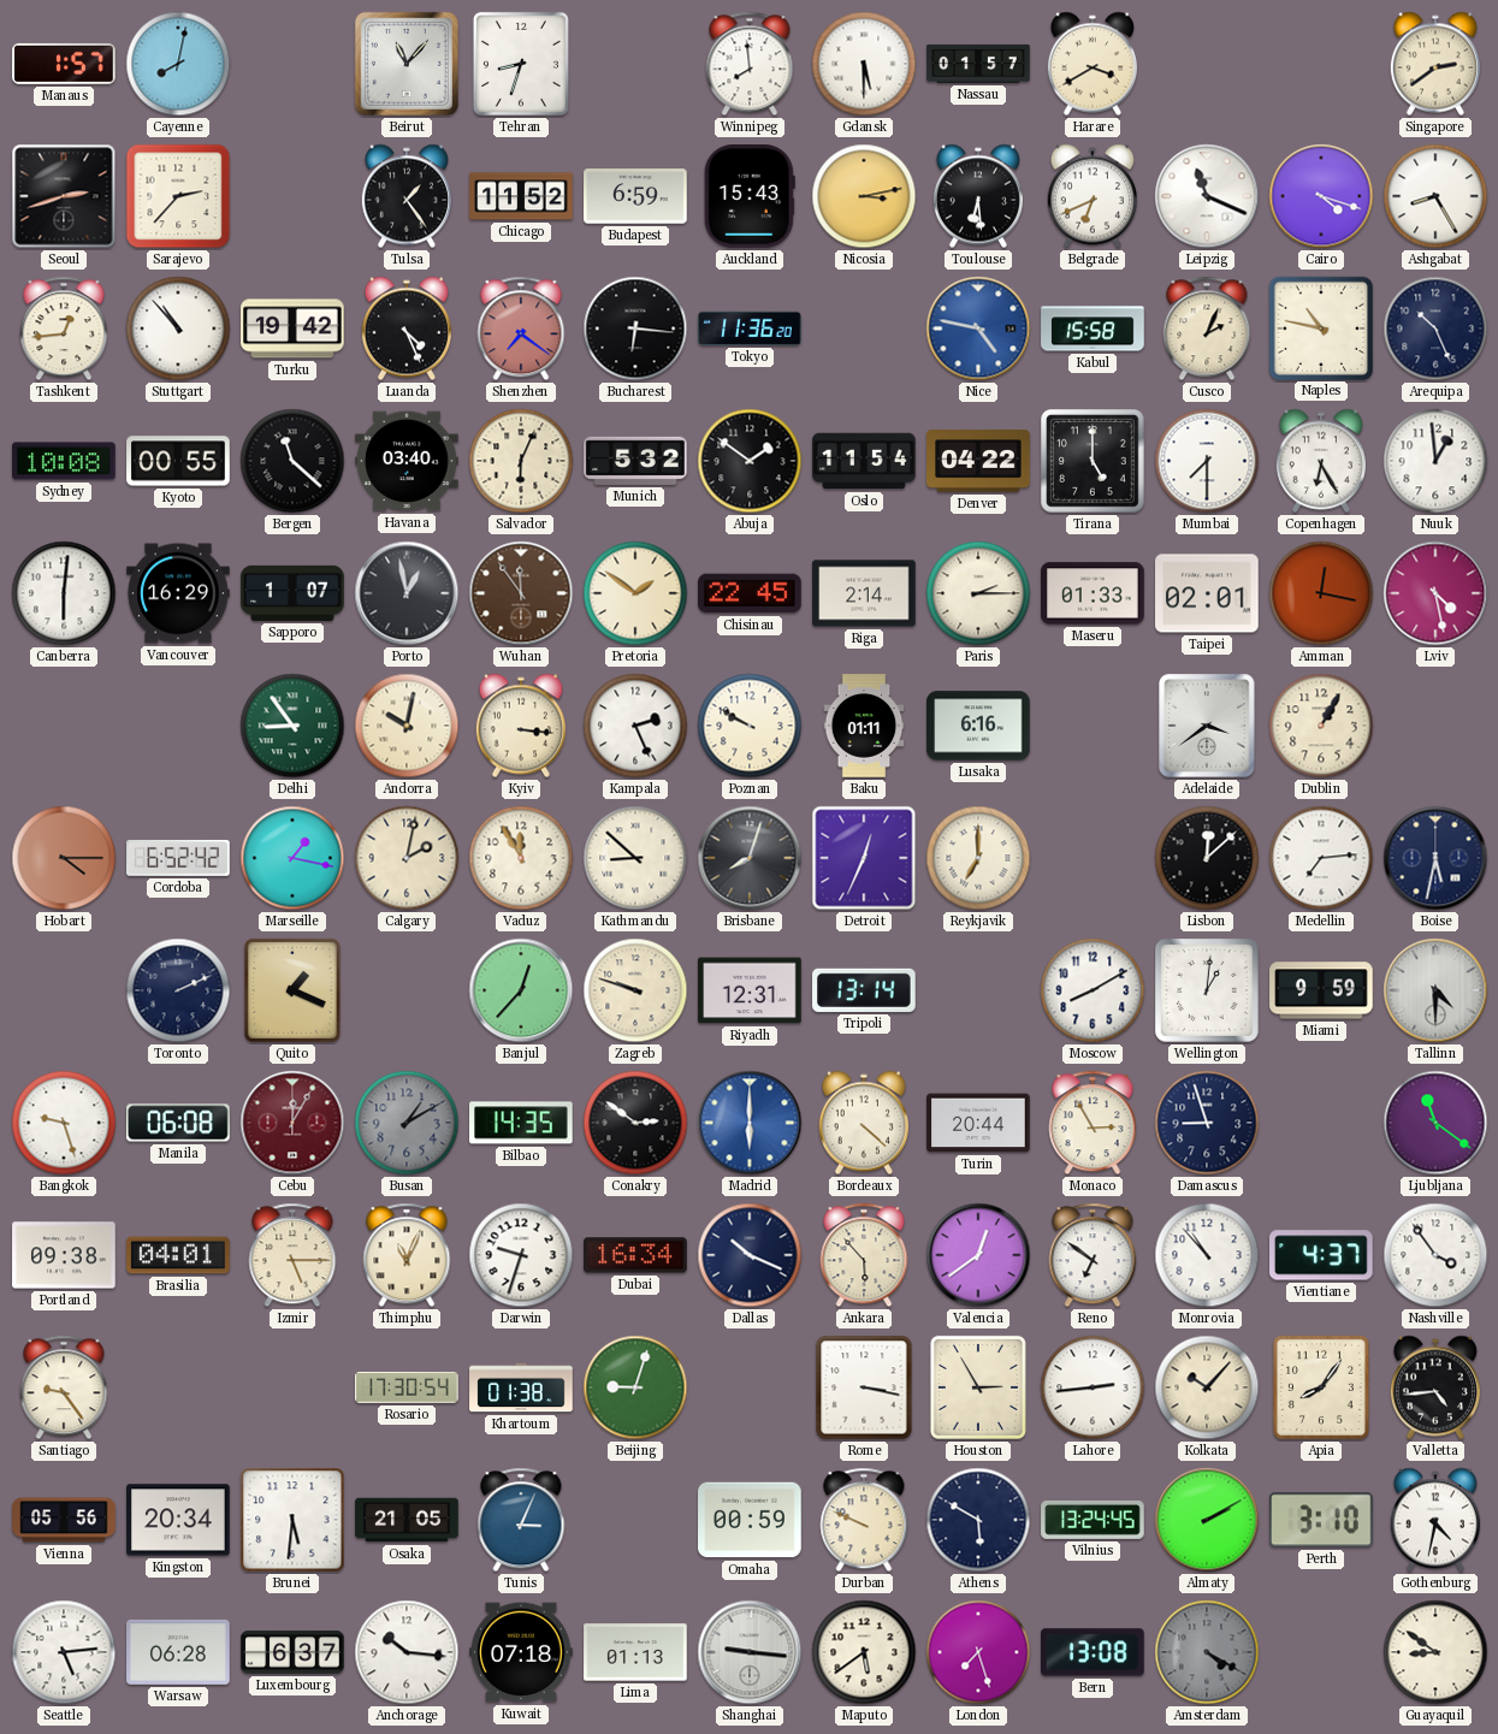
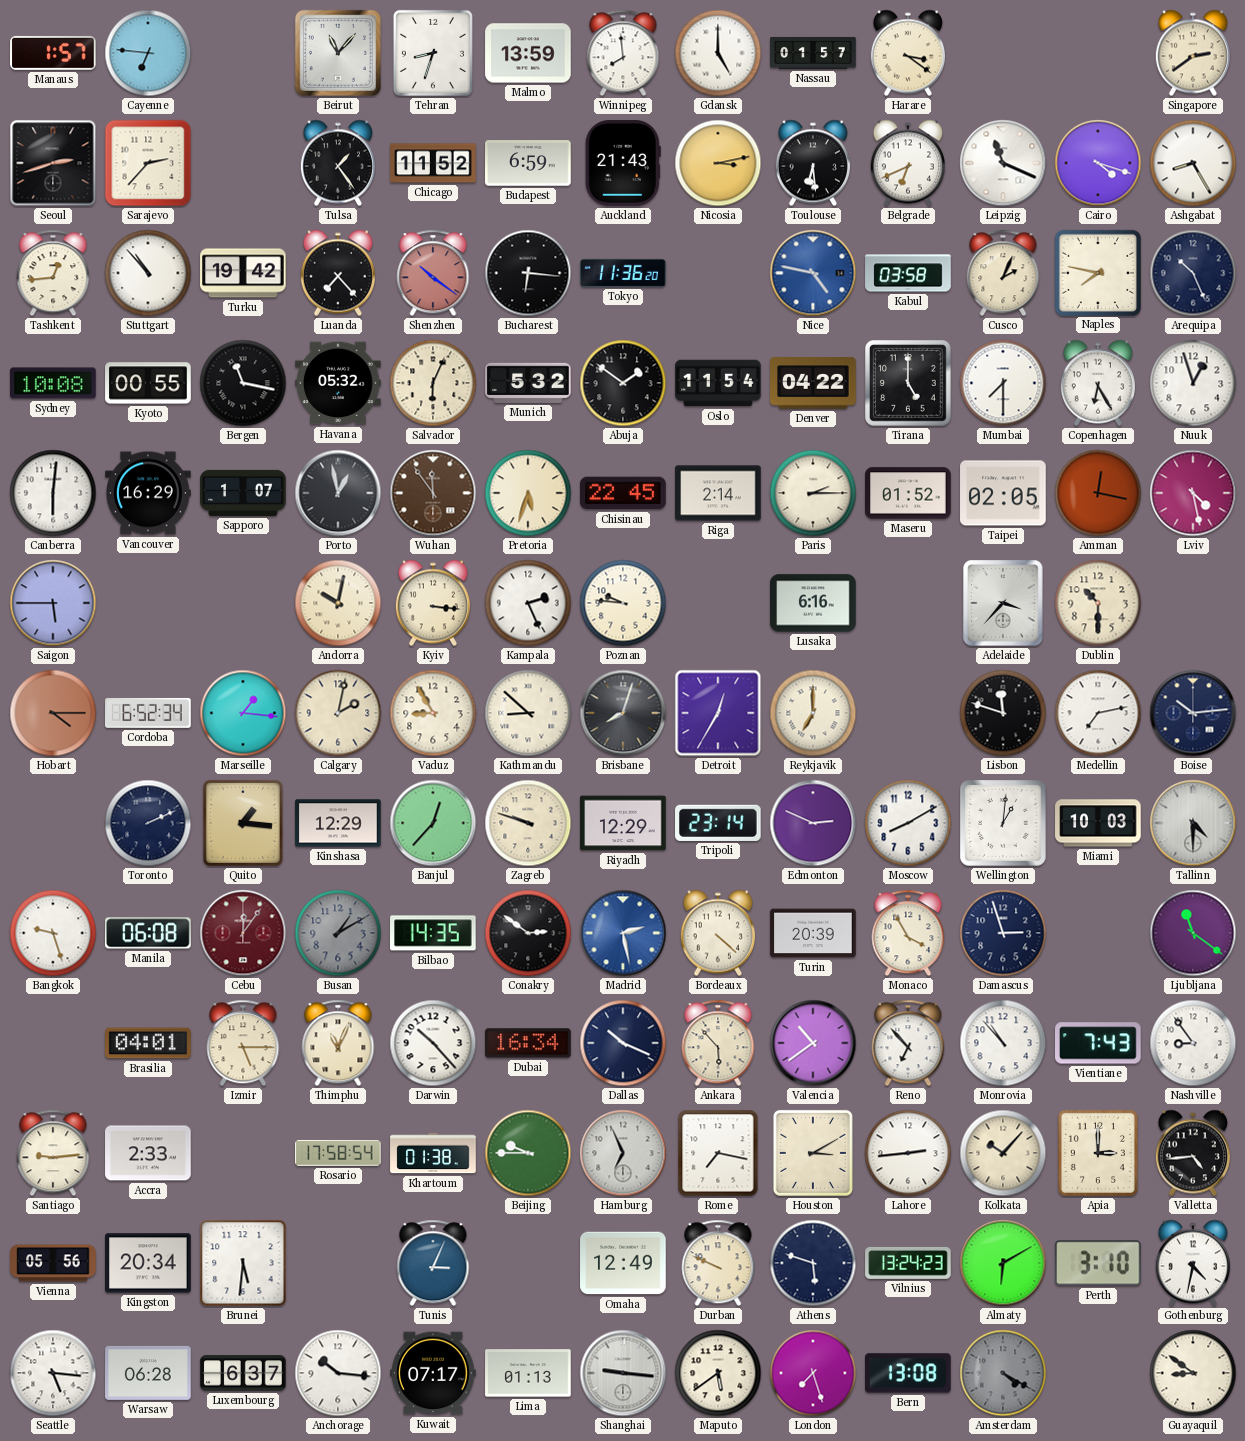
Cayenne: 8:02 -> 6:46 (148, 53)
Malmo: none -> 13:59 (528, 53)
Gdansk: 5:30 -> 5:00 (718, 53)
Harare: 3:40 -> 3:21 (908, 53)
Auckland: 15:43 -> 21:43 (623, 163)
Luanda: 4:26 -> 7:23 (338, 273)
Shenzhen: 7:21 -> 10:21 (433, 273)
Kabul: 15:58 -> 03:58 (908, 273)
Naples: 10:47 -> 7:47 (1097, 272)
Bergen: 11:22 -> 11:17 (243, 383)
Havana: 03:40 -> 05:32 (338, 383)
Nuuk: 12:59 -> 12:57 (1193, 383)
Pretoria: 1:51 -> 5:33 (528, 493)
Maseru: 01:33 -> 01:52 (908, 493)
Taipei: 02:01 -> 02:05 (1003, 493)
Saigon: none -> 5:45 (53, 603)
Delhi: 8:54 -> none (292, 726)
Poznan: 9:50 -> 9:46 (623, 603)
Baku: 01:11 -> none (864, 726)
Adelaide: 3:39 -> 3:37 (1003, 603)
Dublin: 1:05 -> 10:30 (1098, 603)
Cordoba: 6:52:42 -> 6:52:34 (148, 713)
Marseille: 1:17 -> 1:16 (243, 713)
Vaduz: 11:55 -> 8:55 (433, 713)
Detroit: 12:34 -> 12:35 (718, 713)
Lisbon: 12:08 -> 11:48 (1003, 713)
Medellin: 7:14 -> 7:13 (1098, 713)
Boise: 5:32 -> 10:14 (1193, 713)
Quito: 1:19 -> 1:16 (243, 823)
Kinshasa: none -> 12:29 (338, 823)
Riyadh: 12:31 -> 12:29 (623, 823)
Tripoli: 13:14 -> 23:14 (718, 823)
Edmonton: none -> 2:49 (813, 823)
Miami: 9:59 -> 10:03 (1098, 823)
Cebu: 12:05 -> 12:06 (243, 933)
Madrid: 6:00 -> 2:28 (623, 933)
Turin: 20:44 -> 20:39 (813, 933)
Monaco: 2:55 -> 3:55 (908, 933)
Damascus: 8:57 -> 2:57 (1003, 933)
Portland: 09:38 -> none (64, 1255)
Darwin: 9:33 -> 10:23 (433, 1043)
Valencia: 12:39 -> 10:39 (813, 1043)
Reno: 6:51 -> 6:53 (908, 1043)
Vientiane: 4:37 -> 7:43 (1098, 1043)
Nashville: 3:54 -> 8:54 (1193, 1043)
Santiago: 9:24 -> 9:14 (53, 1153)
Accra: none -> 2:33 (148, 1153)
Rosario: 17:30 -> 17:58 (338, 1153)
Beijing: 9:03 -> 9:45 (528, 1153)
Hamburg: none -> 6:56 (623, 1153)
Rome: 3:17 -> 7:17 (718, 1153)
Houston: 2:55 -> 3:10 (813, 1153)
Apia: 8:06 -> 3:00 (1098, 1153)
Osaka: 21:05 -> none (407, 1520)
Omaha: 00:59 -> 12:49 (623, 1263)
Athens: 5:50 -> 5:48 (813, 1263)
Vilnius: 13:24:45 -> 13:24:23 (908, 1263)
Almaty: 2:10 -> 6:10 (1003, 1263)
Seattle: 5:14 -> 5:16 (53, 1373)
Kuwait: 07:18 -> 07:17 (433, 1373)
